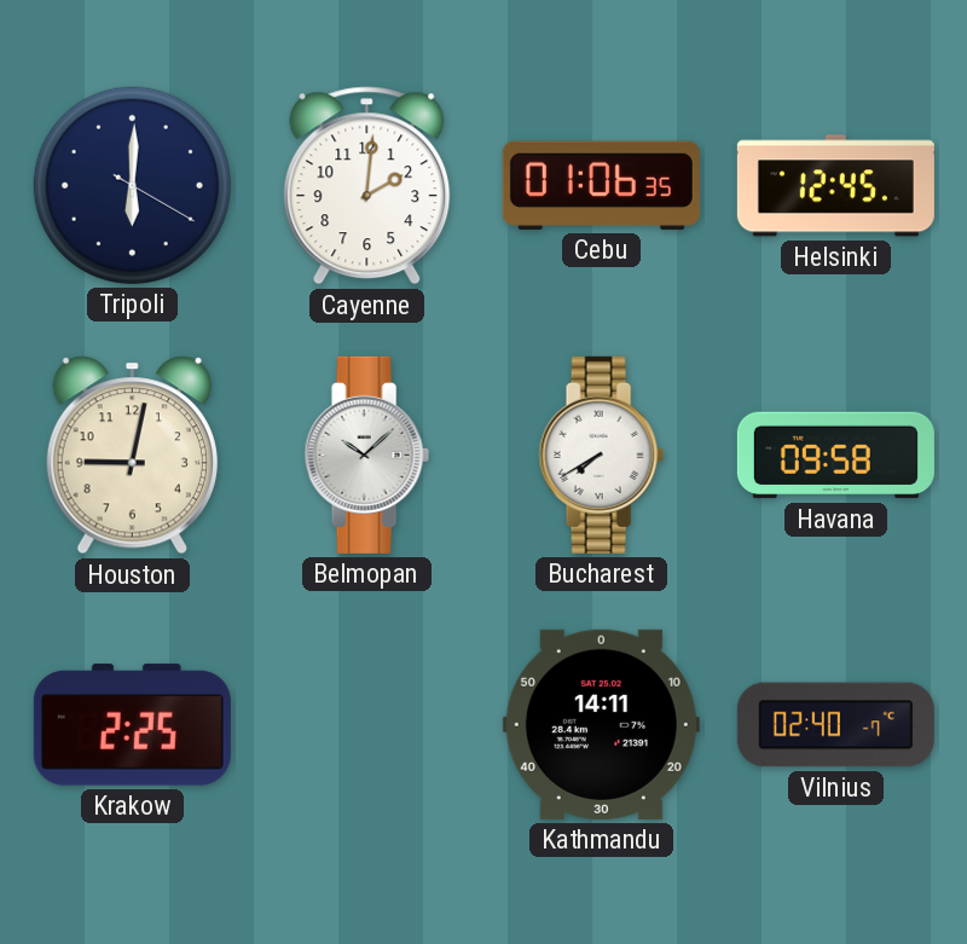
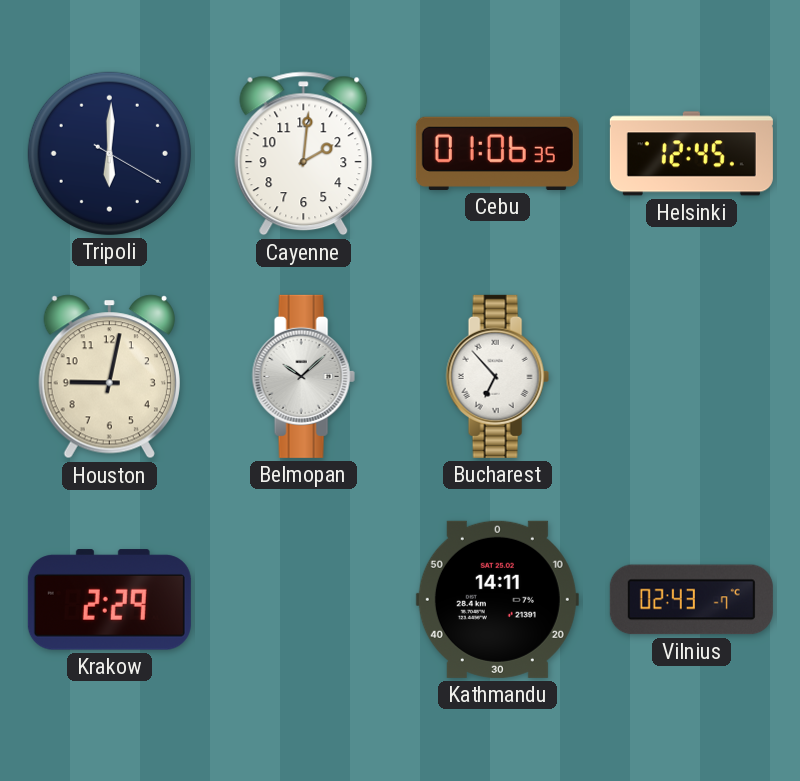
Bucharest: 7:40 -> 6:53 (497, 376)
Havana: 09:58 -> none (835, 456)
Krakow: 2:25 -> 2:29 (109, 600)
Vilnius: 02:40 -> 02:43 (691, 600)
